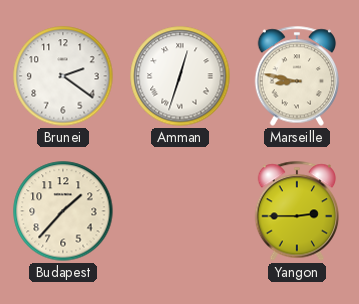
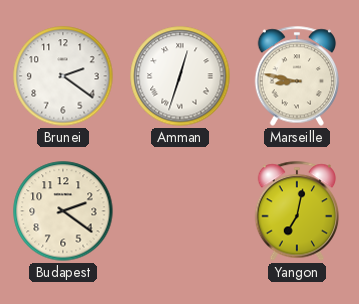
Budapest: 1:37 -> 2:21 (63, 211)
Yangon: 2:45 -> 7:02 (297, 211)
